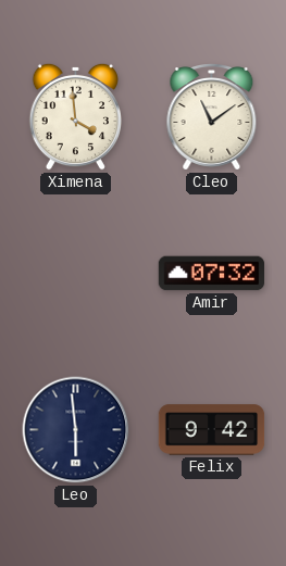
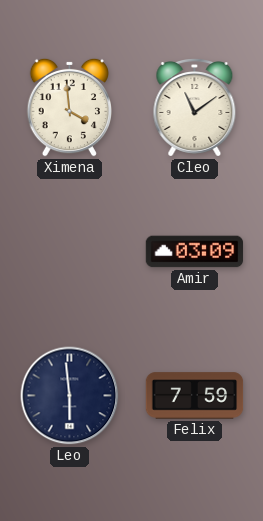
Amir: 07:32 -> 03:09 (195, 252)
Felix: 9:42 -> 7:59 (195, 396)
